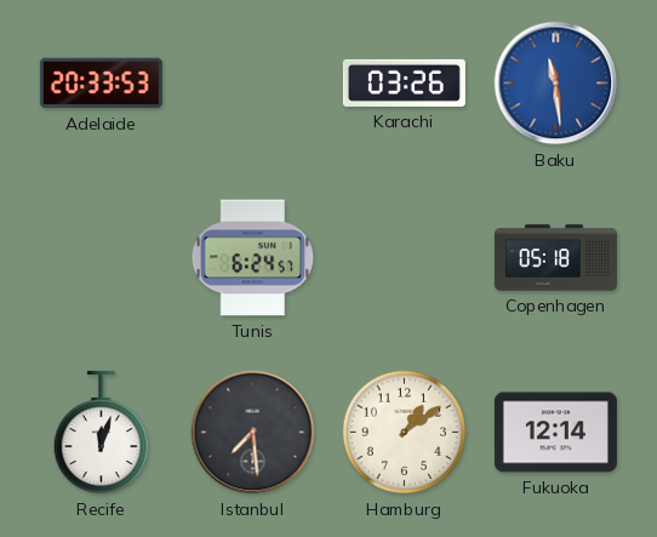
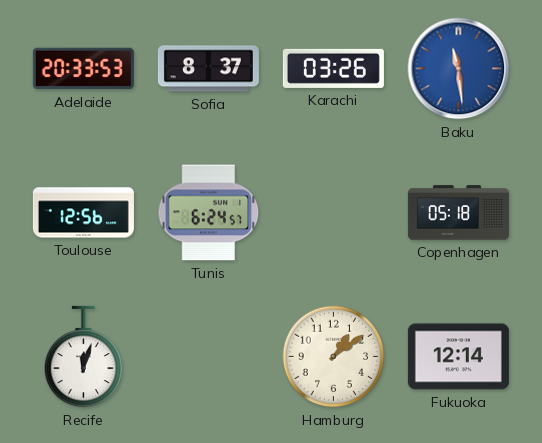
Sofia: none -> 8:37 (208, 69)
Toulouse: none -> 12:56 (83, 213)
Istanbul: 7:29 -> none (253, 433)
